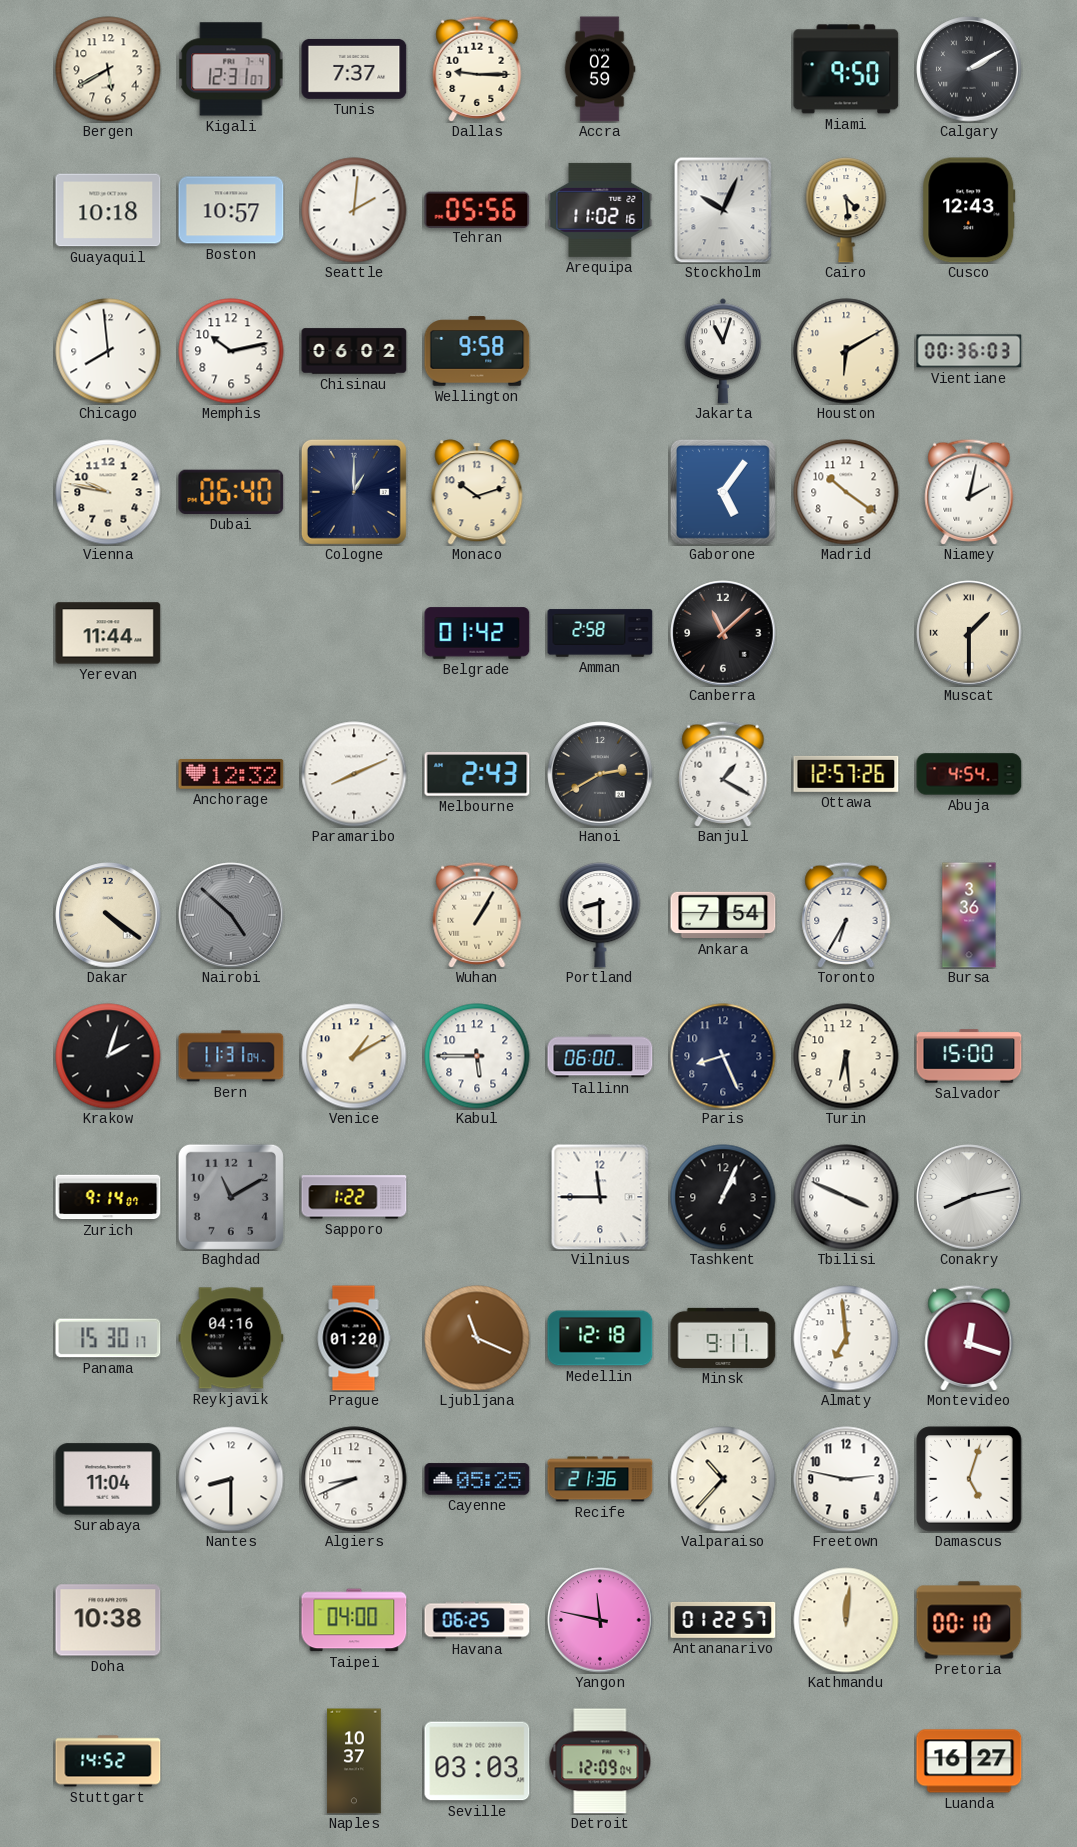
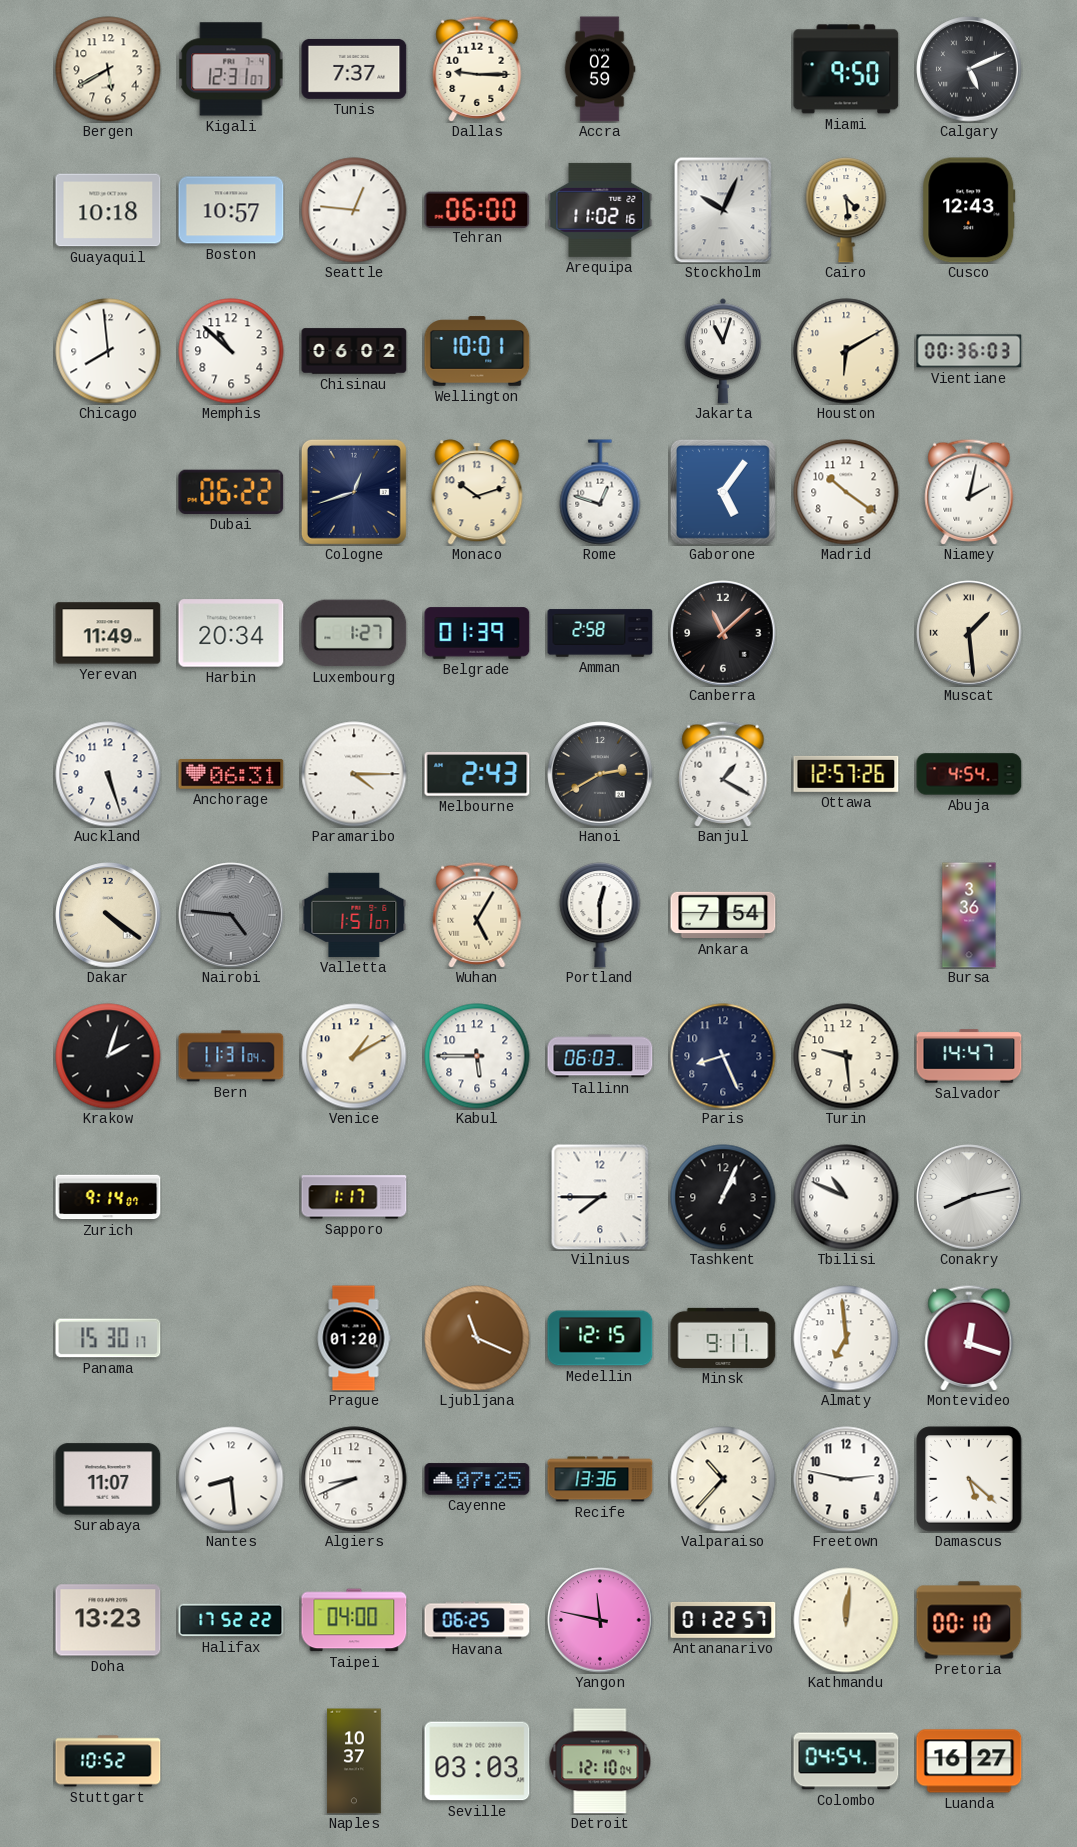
Calgary: 2:10 -> 5:11 (969, 69)
Seattle: 2:01 -> 12:46 (354, 210)
Tehran: 05:56 -> 06:00 (477, 209)
Memphis: 10:13 -> 10:52 (231, 351)
Wellington: 9:58 -> 10:01 (477, 351)
Vienna: 9:47 -> none (108, 492)
Dubai: 06:40 -> 06:22 (231, 492)
Cologne: 1:00 -> 12:42 (354, 492)
Rome: none -> 12:48 (600, 492)
Yerevan: 11:44 -> 11:49 (108, 633)
Harbin: none -> 20:34 (231, 633)
Luxembourg: none -> 1:27 (354, 633)
Belgrade: 01:42 -> 01:39 (477, 633)
Muscat: 1:30 -> 1:29 (969, 633)
Auckland: none -> 5:27 (108, 774)
Anchorage: 12:32 -> 06:31 (231, 774)
Paramaribo: 8:11 -> 4:15 (354, 774)
Nairobi: 4:52 -> 4:46 (231, 915)
Valletta: none -> 1:51 (354, 915)
Wuhan: 1:05 -> 5:05 (477, 915)
Portland: 8:30 -> 12:30 (600, 916)
Toronto: 6:35 -> none (846, 915)
Tallinn: 06:00 -> 06:03 (600, 1056)
Turin: 6:29 -> 9:29 (846, 1056)
Salvador: 15:00 -> 14:47 (969, 1056)
Baghdad: 11:10 -> none (231, 1197)
Sapporo: 1:22 -> 1:17 (354, 1197)
Vilnius: 11:45 -> 7:45 (600, 1197)
Tbilisi: 3:49 -> 10:49 (846, 1197)
Reykjavik: 04:16 -> none (231, 1338)
Medellin: 12:18 -> 12:15 (600, 1338)
Surabaya: 11:04 -> 11:07 (108, 1479)
Nantes: 8:30 -> 8:29 (231, 1479)
Cayenne: 05:25 -> 07:25 (477, 1479)
Recife: 21:36 -> 13:36 (600, 1479)
Damascus: 5:03 -> 5:22 (969, 1479)
Doha: 10:38 -> 13:23 (108, 1620)
Halifax: none -> 17:52 (231, 1620)
Stuttgart: 14:52 -> 10:52 (108, 1761)
Detroit: 12:09 -> 12:10 (600, 1761)
Colombo: none -> 04:54 (846, 1761)
